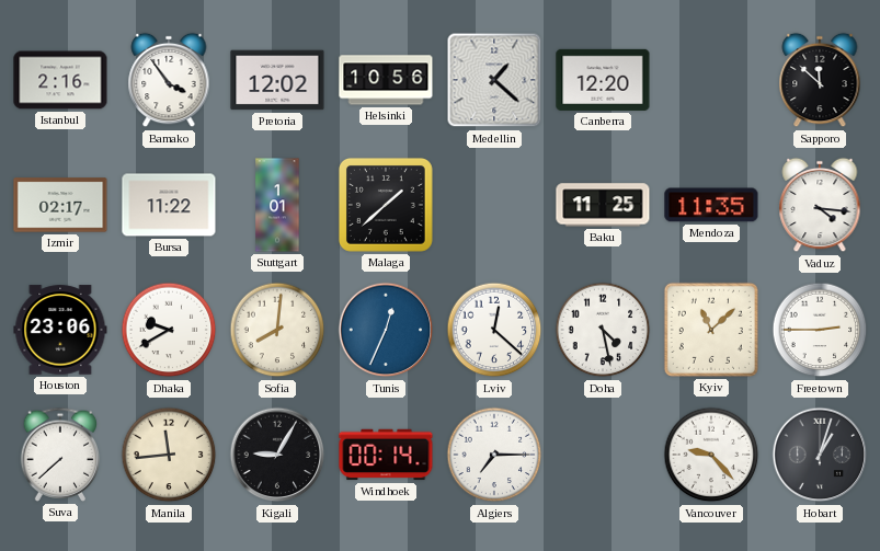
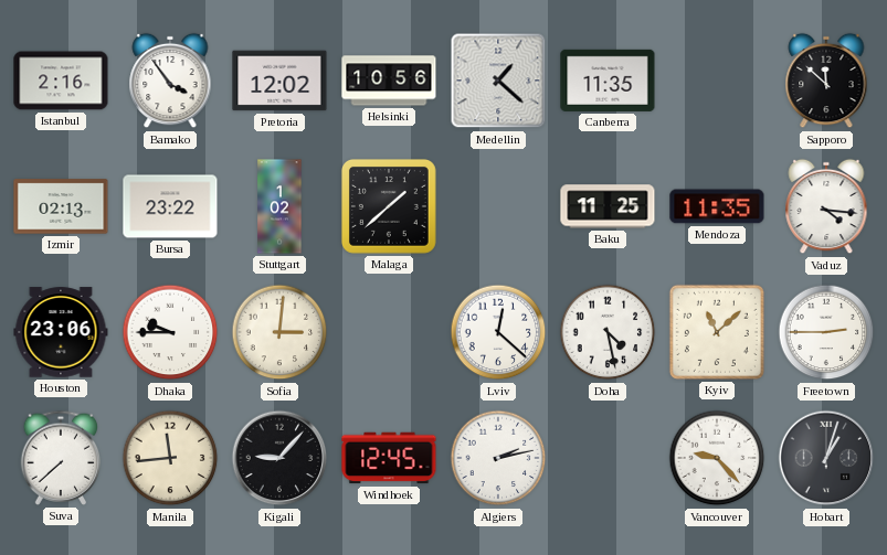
Canberra: 12:20 -> 11:35 (608, 81)
Izmir: 02:17 -> 02:13 (61, 206)
Bursa: 11:22 -> 23:22 (170, 206)
Stuttgart: 1:01 -> 1:02 (279, 206)
Dhaka: 9:40 -> 9:45 (170, 332)
Sofia: 8:01 -> 3:01 (279, 332)
Tunis: 12:34 -> none (386, 330)
Kigali: 9:05 -> 9:07 (279, 458)
Windhoek: 00:14 -> 12:45 (389, 458)
Algiers: 7:15 -> 2:13 (498, 458)
